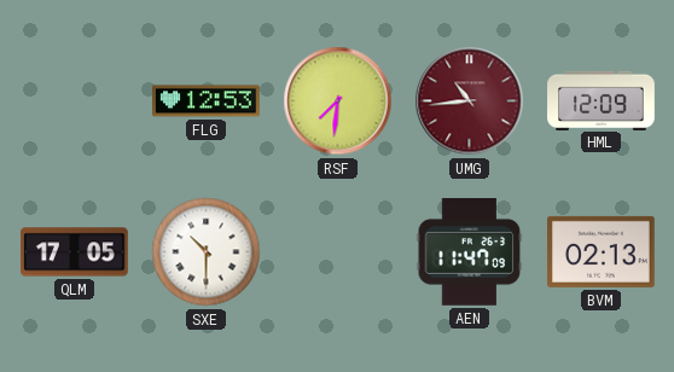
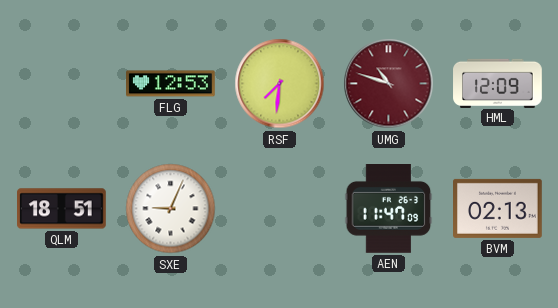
UMG: 10:44 -> 10:48 (389, 84)
QLM: 17:05 -> 18:51 (62, 209)
SXE: 10:30 -> 9:04 (171, 209)
